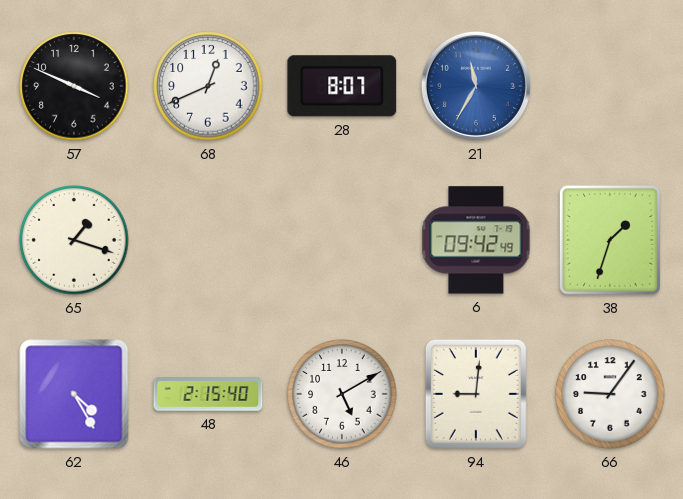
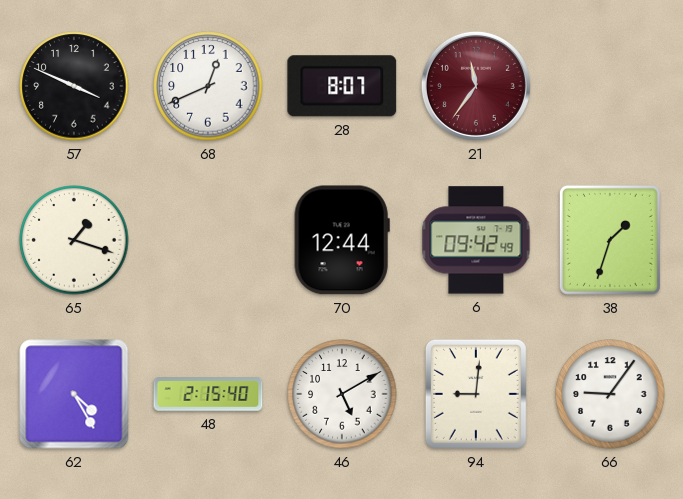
21: 11:35 -> 11:36 (476, 86)
21 dial: blue -> burgundy (476, 86)
70: none -> 12:44 (342, 240)
